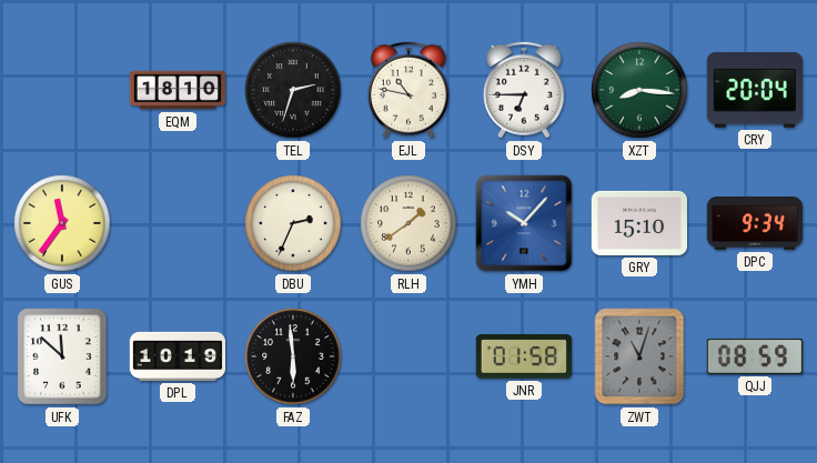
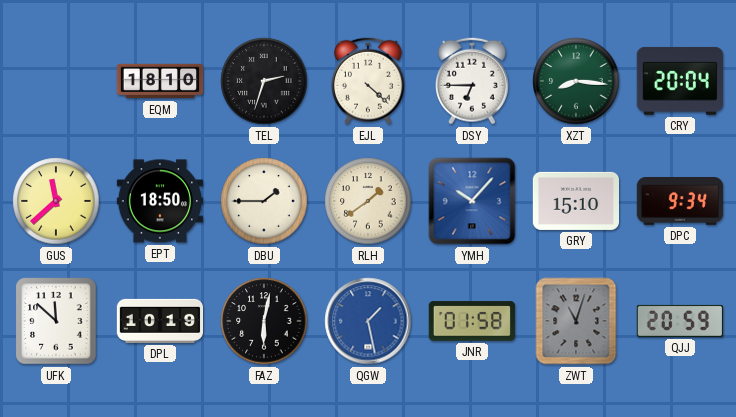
EJL: 10:47 -> 4:22 (368, 81)
GUS: 11:36 -> 11:38 (56, 201)
EPT: none -> 18:50 (159, 201)
DBU: 2:34 -> 1:45 (264, 201)
FAZ: 5:59 -> 6:02 (264, 321)
QGW: none -> 1:28 (368, 321)
QJJ: 08:59 -> 20:59 (679, 321)
